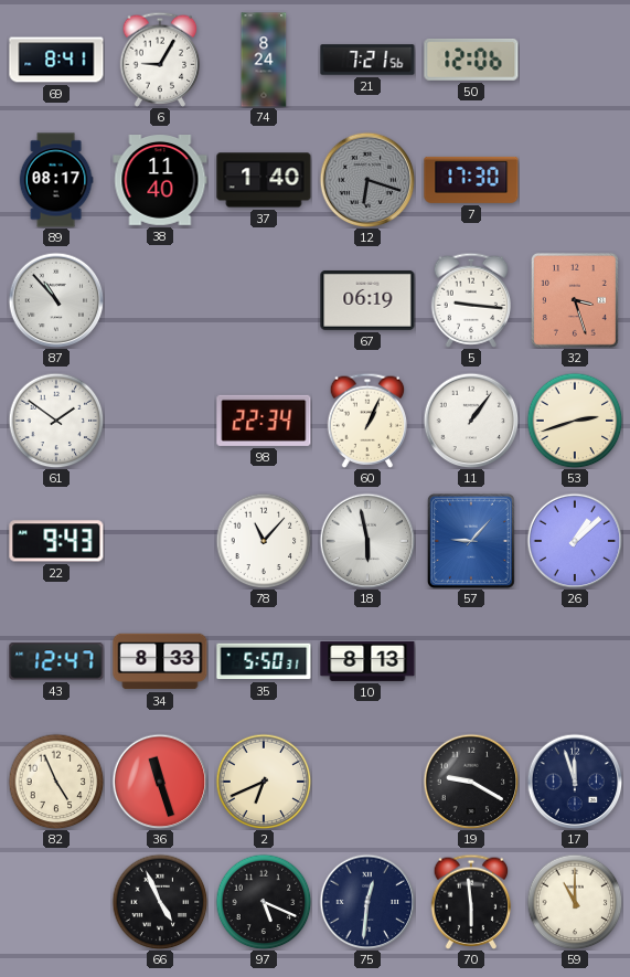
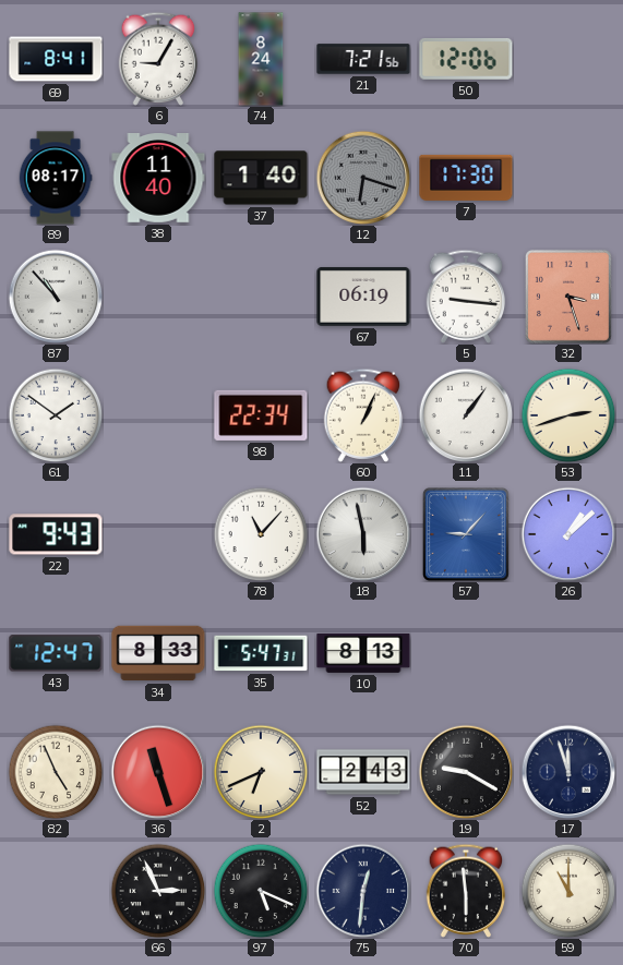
35: 5:50 -> 5:47 (261, 653)
52: none -> 2:43 (363, 772)
66: 4:56 -> 2:56 (158, 891)
